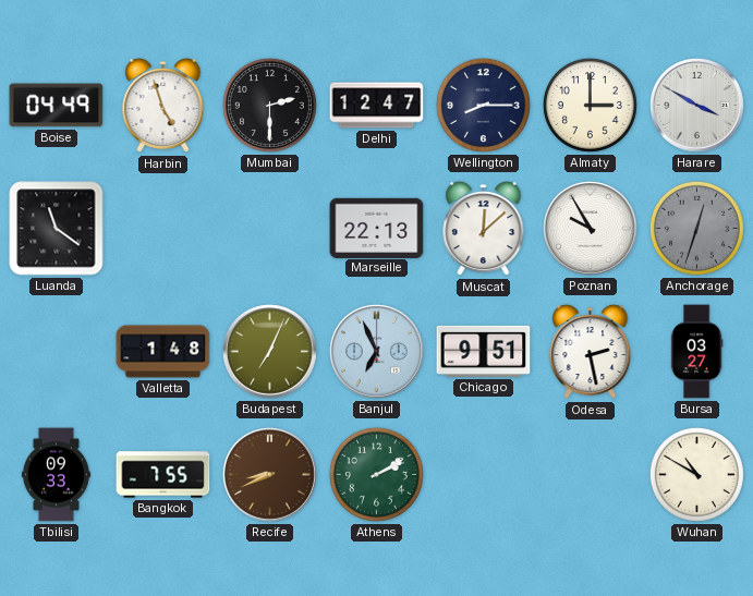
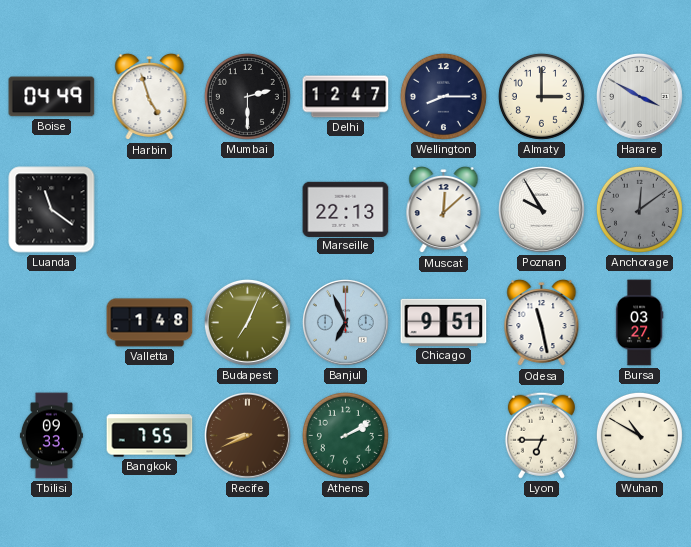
Anchorage: 12:33 -> 12:09 (639, 209)
Odesa: 2:28 -> 11:28 (542, 323)
Lyon: none -> 6:45 (541, 435)
